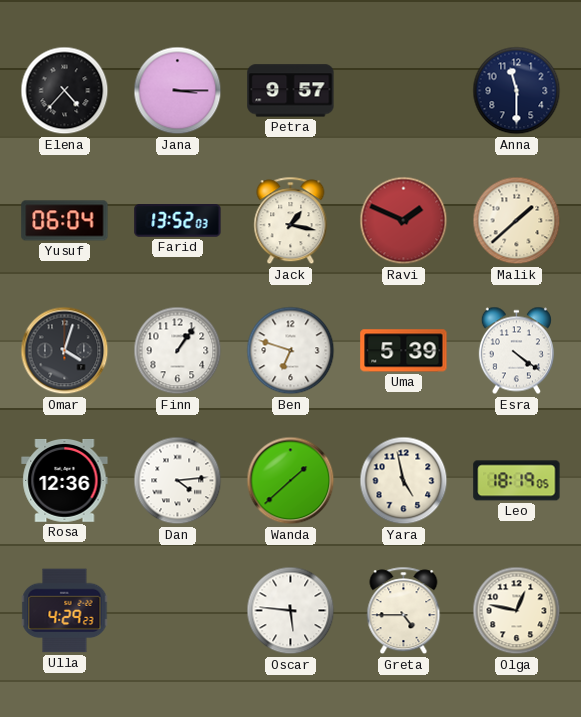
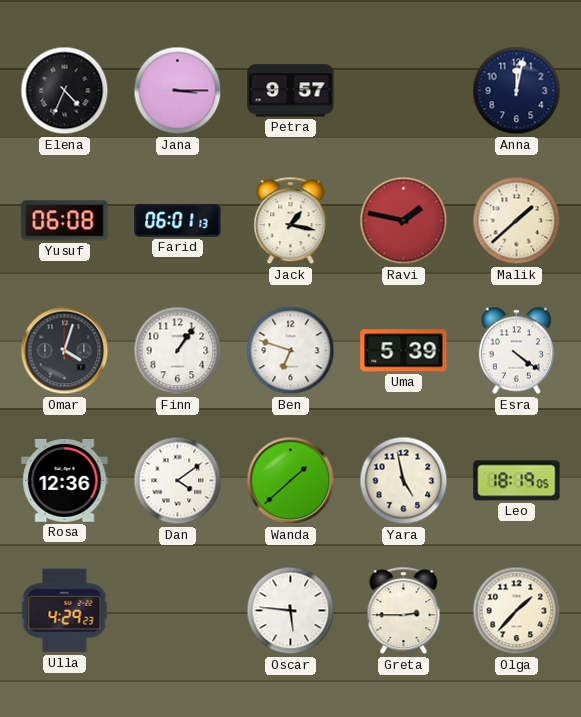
Elena: 4:37 -> 4:34 (65, 91)
Anna: 11:30 -> 12:02 (517, 91)
Yusuf: 06:04 -> 06:08 (65, 221)
Farid: 13:52 -> 06:01 (178, 221)
Ravi: 1:49 -> 1:47 (404, 221)
Dan: 4:14 -> 4:09 (178, 481)
Greta: 4:45 -> 2:45 (404, 611)
Olga: 12:47 -> 1:37 (517, 611)
